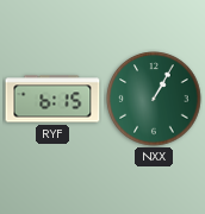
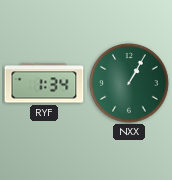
RYF: 6:15 -> 1:34 (44, 83)
